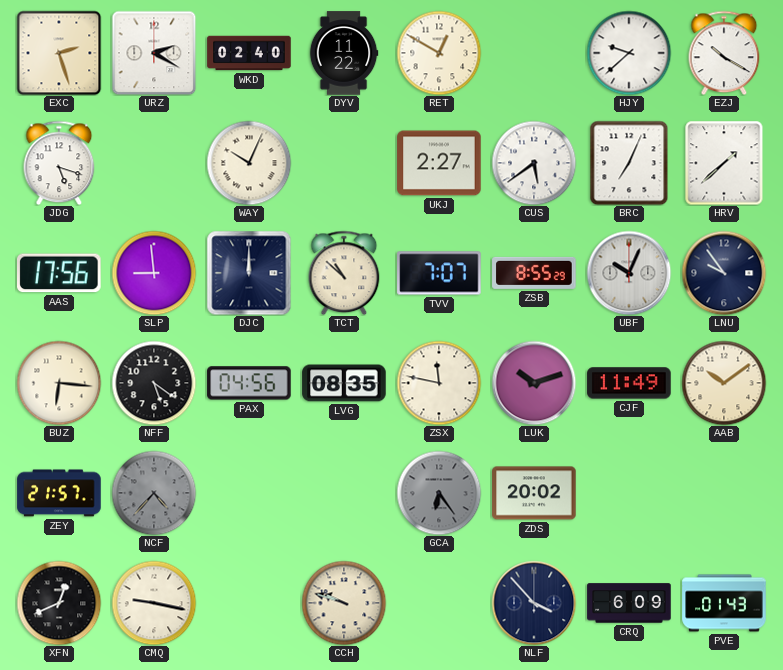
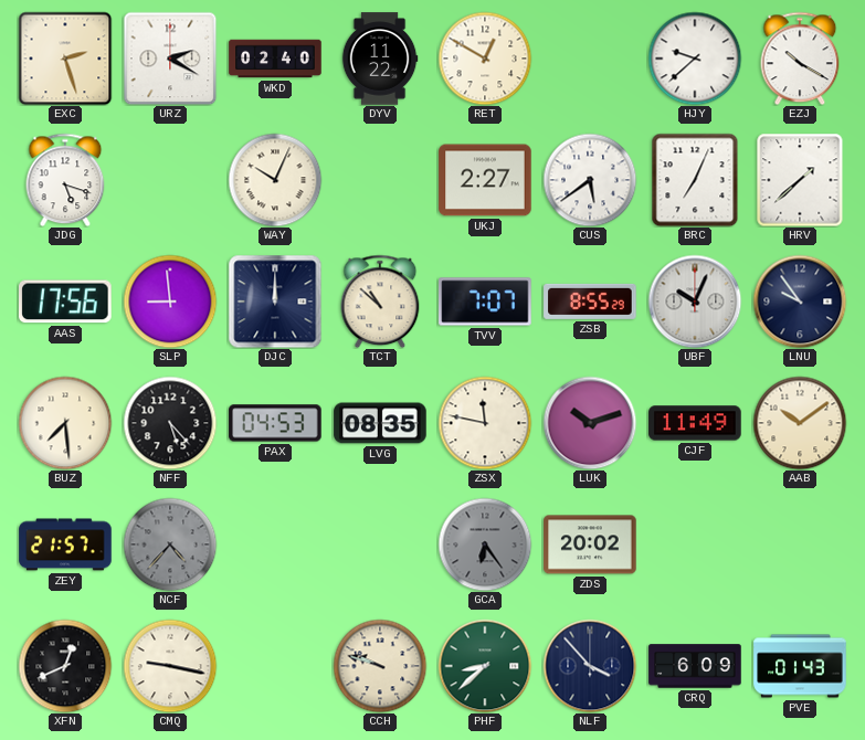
BUZ: 6:16 -> 7:29 (65, 423)
NFF: 5:21 -> 5:23 (170, 423)
PAX: 04:56 -> 04:53 (275, 423)
PHF: none -> 8:38 (485, 666)
